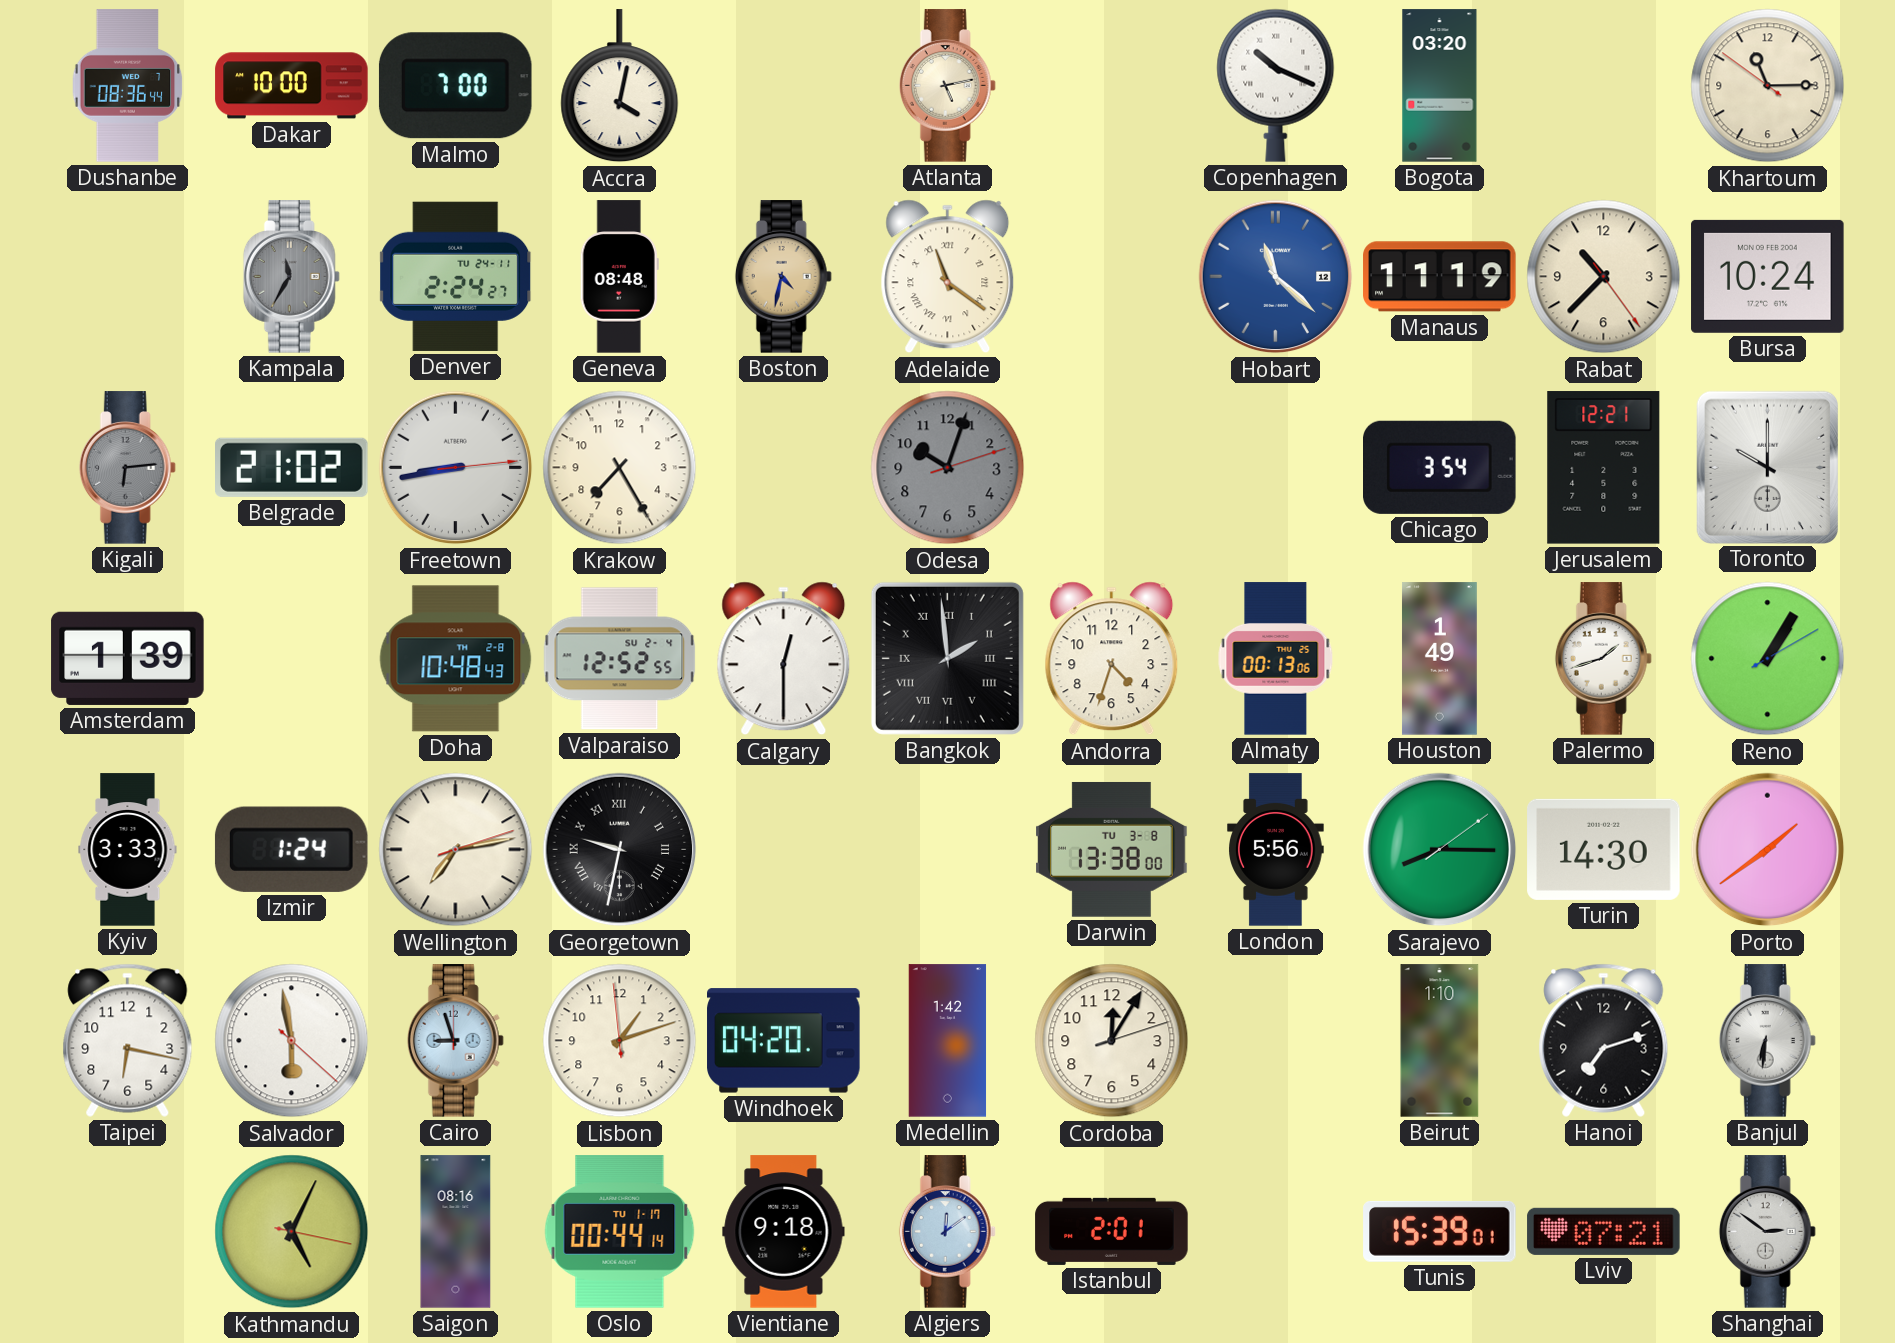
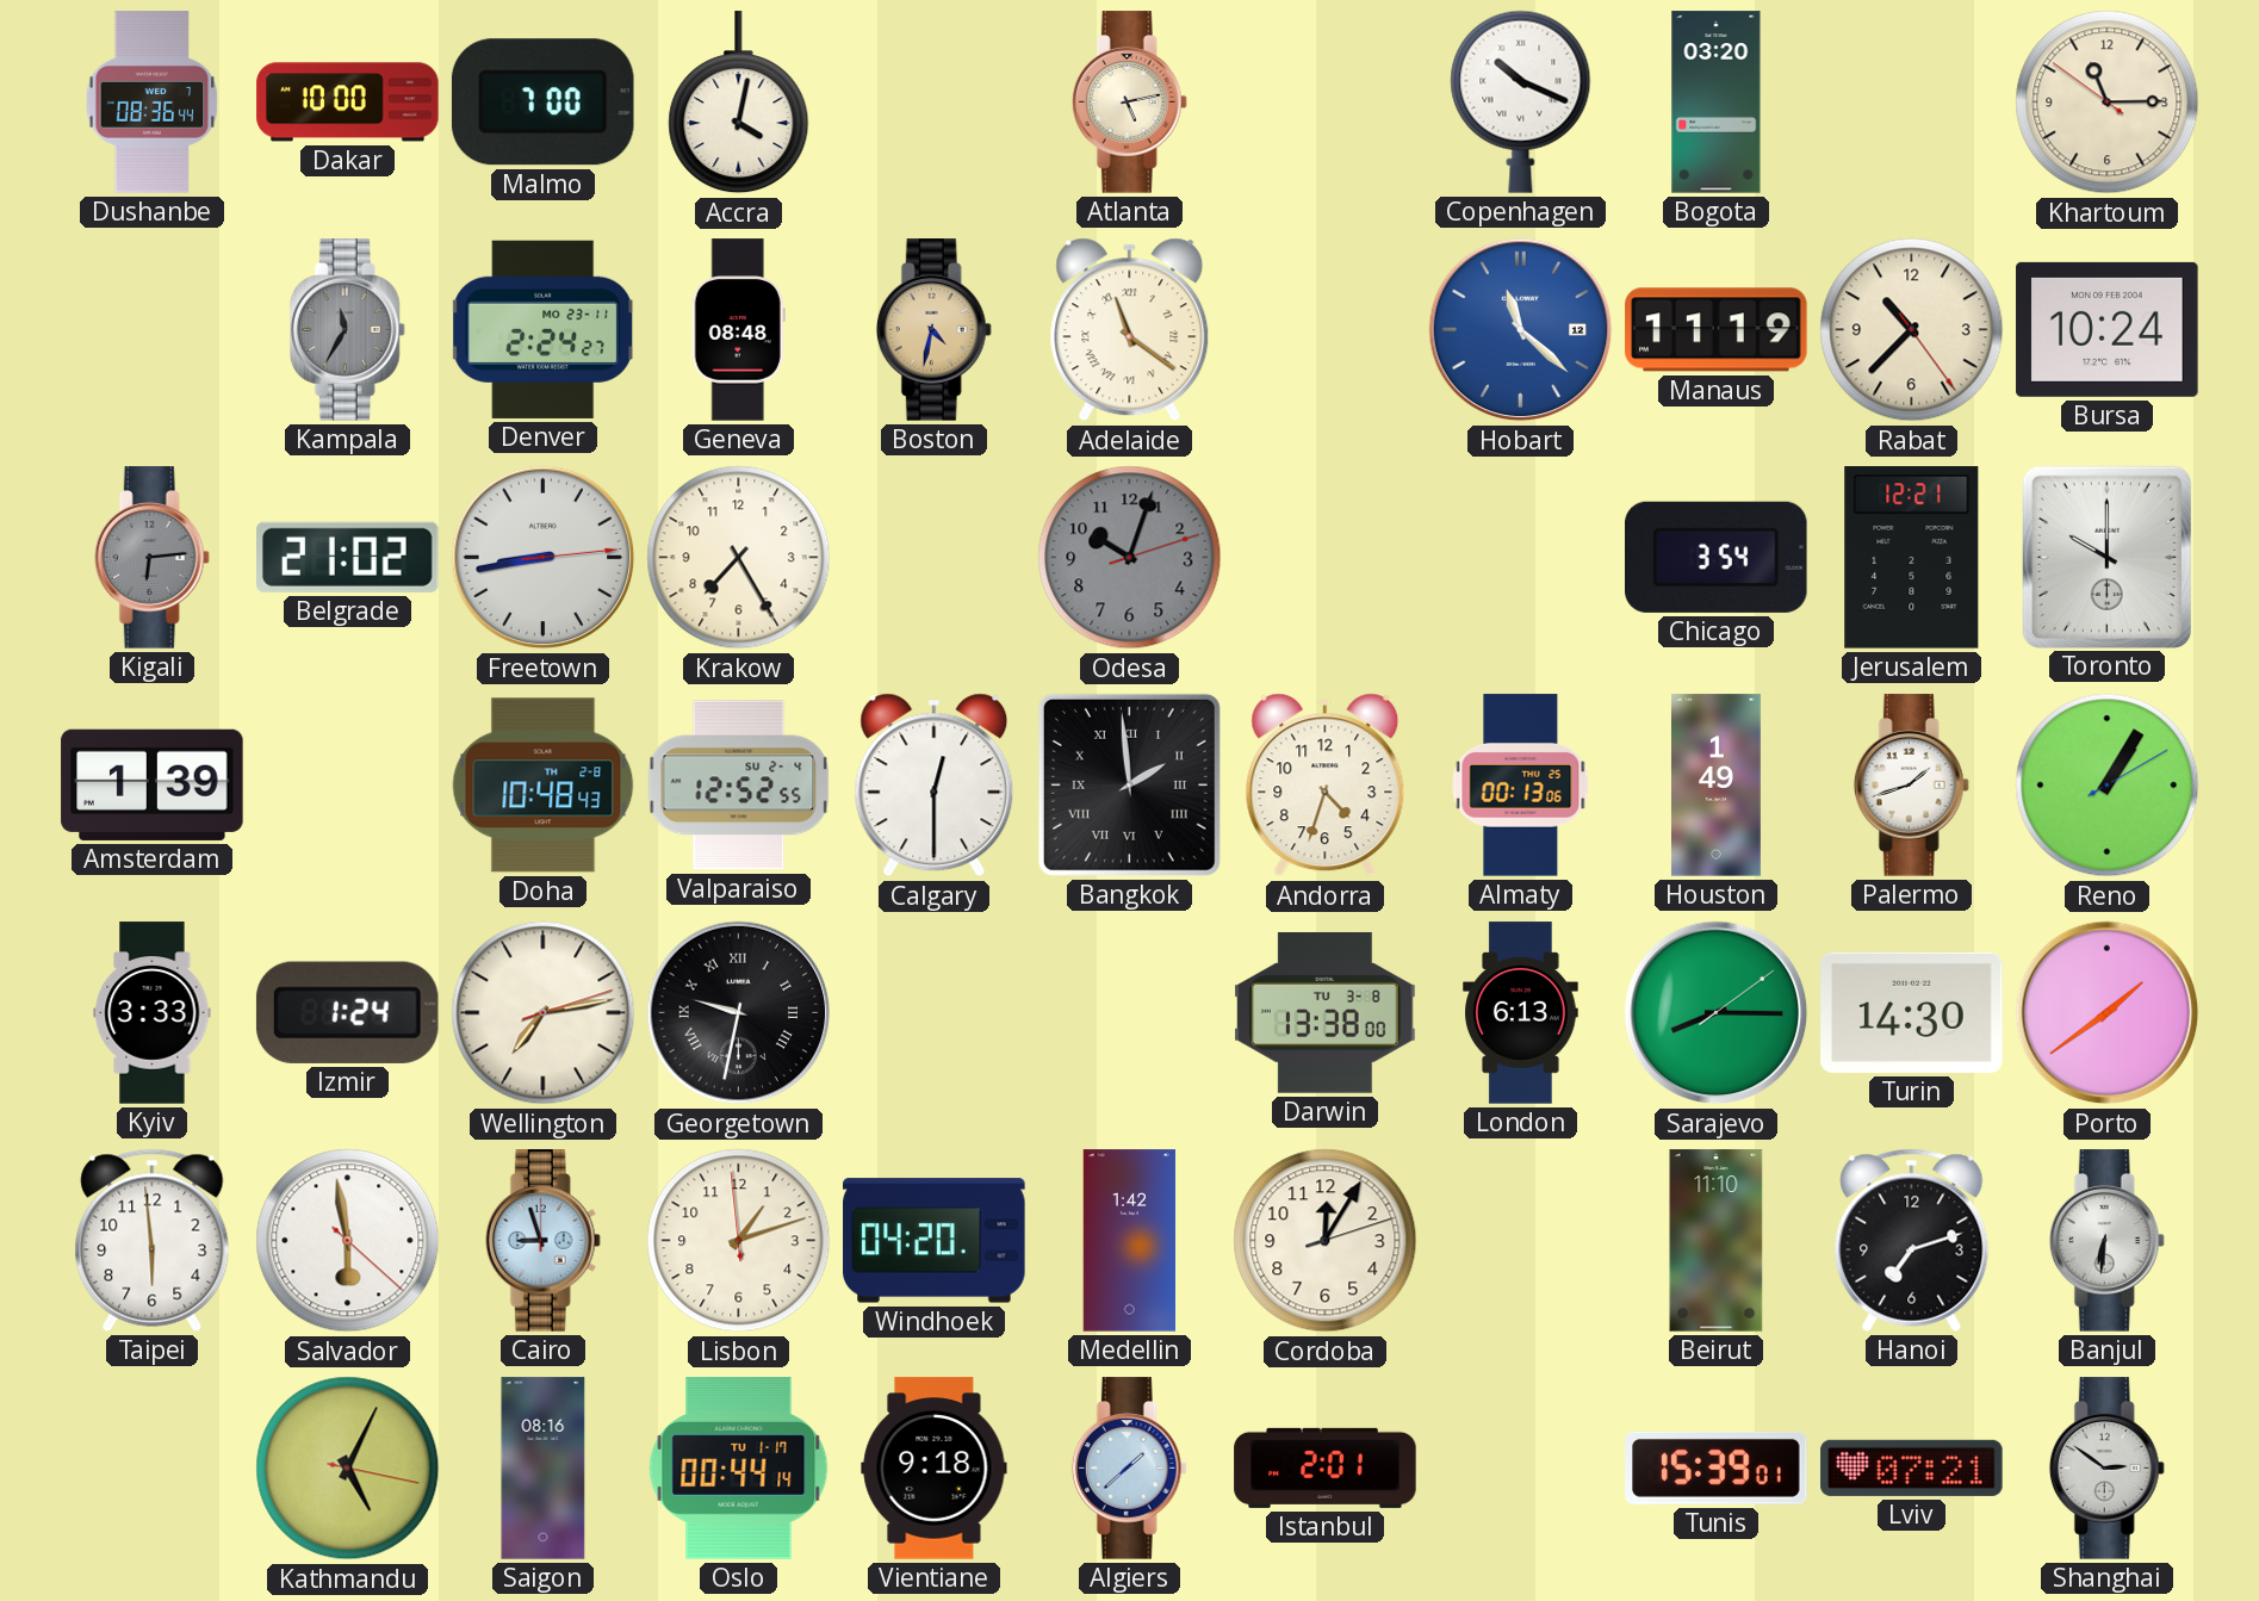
Denver date: TU 24-11 -> MO 23-11 (544, 329)
London: 5:56 -> 6:13 (1521, 1013)
Taipei: 6:17 -> 5:59 (153, 1240)
Beirut: 1:10 -> 11:10 (1717, 1241)
Algiers: 12:09 -> 1:38 (1129, 1469)
